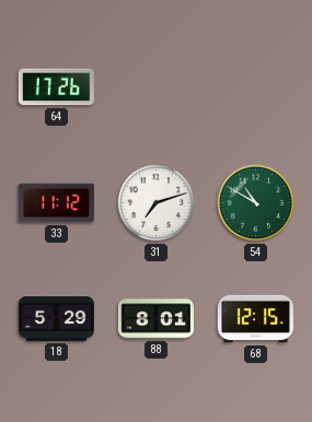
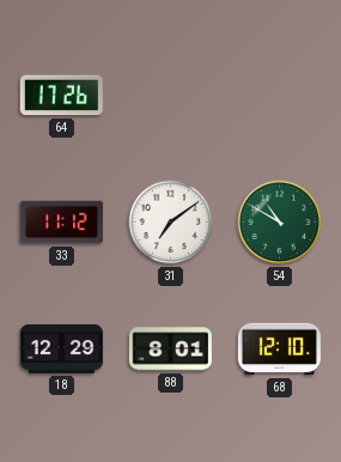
31: 7:12 -> 7:09 (171, 223)
18: 5:29 -> 12:29 (61, 349)
68: 12:15 -> 12:10 (279, 349)
